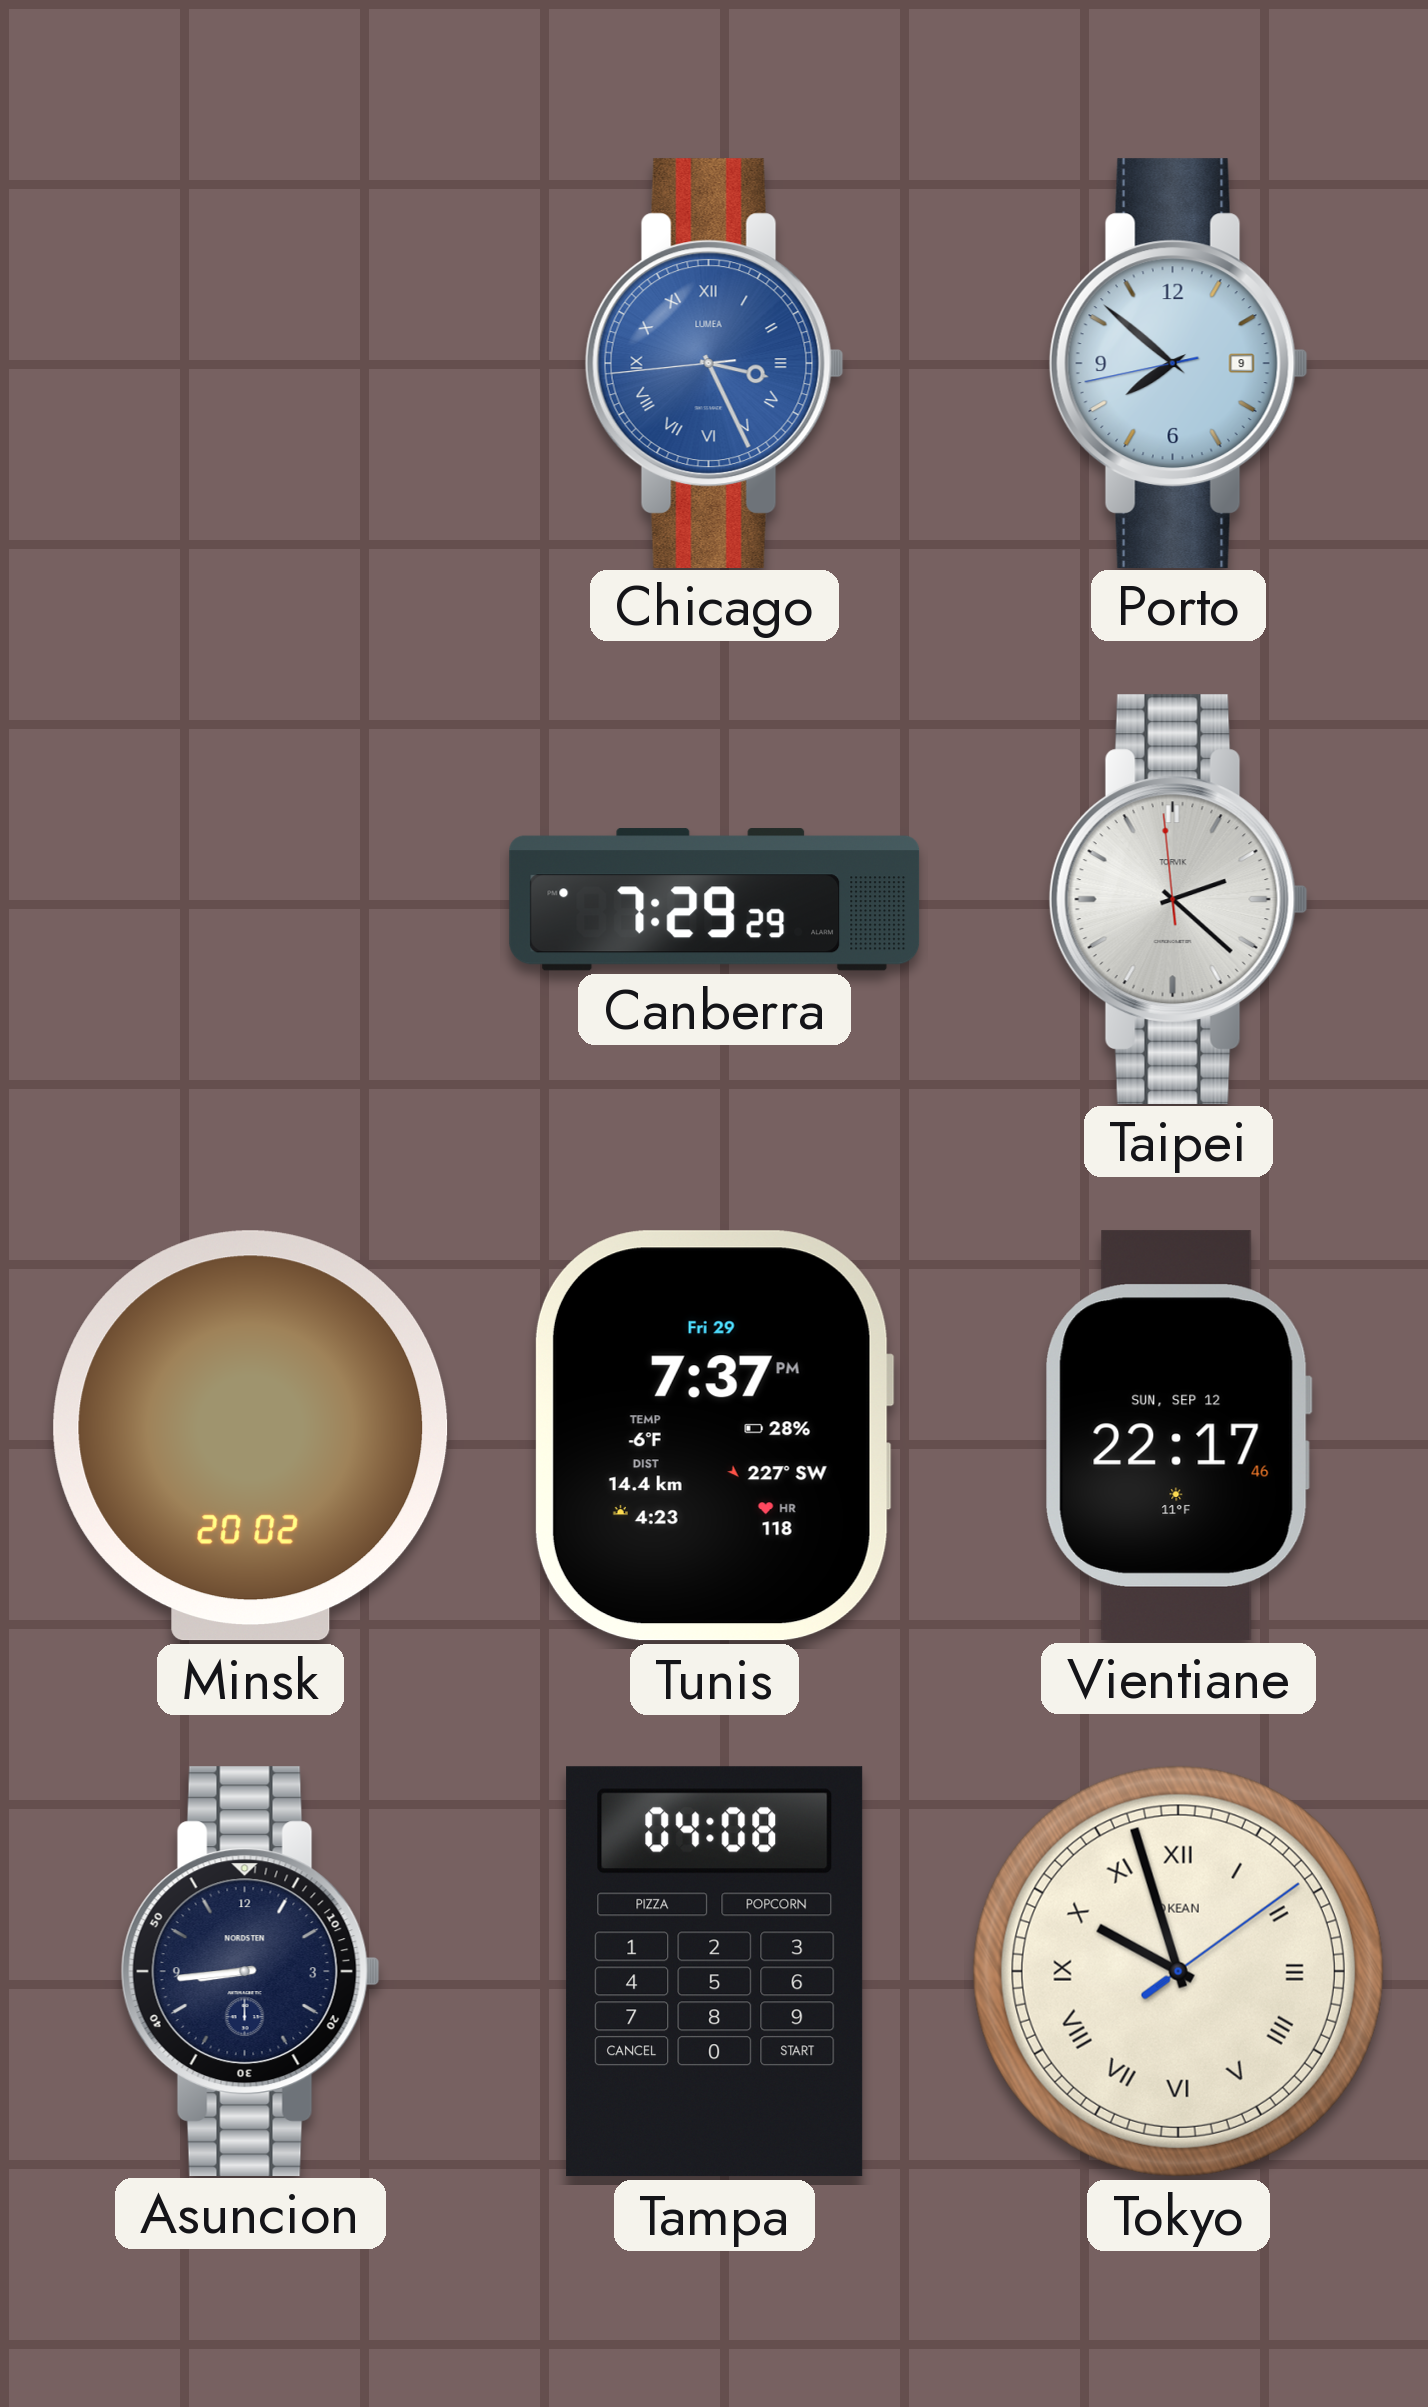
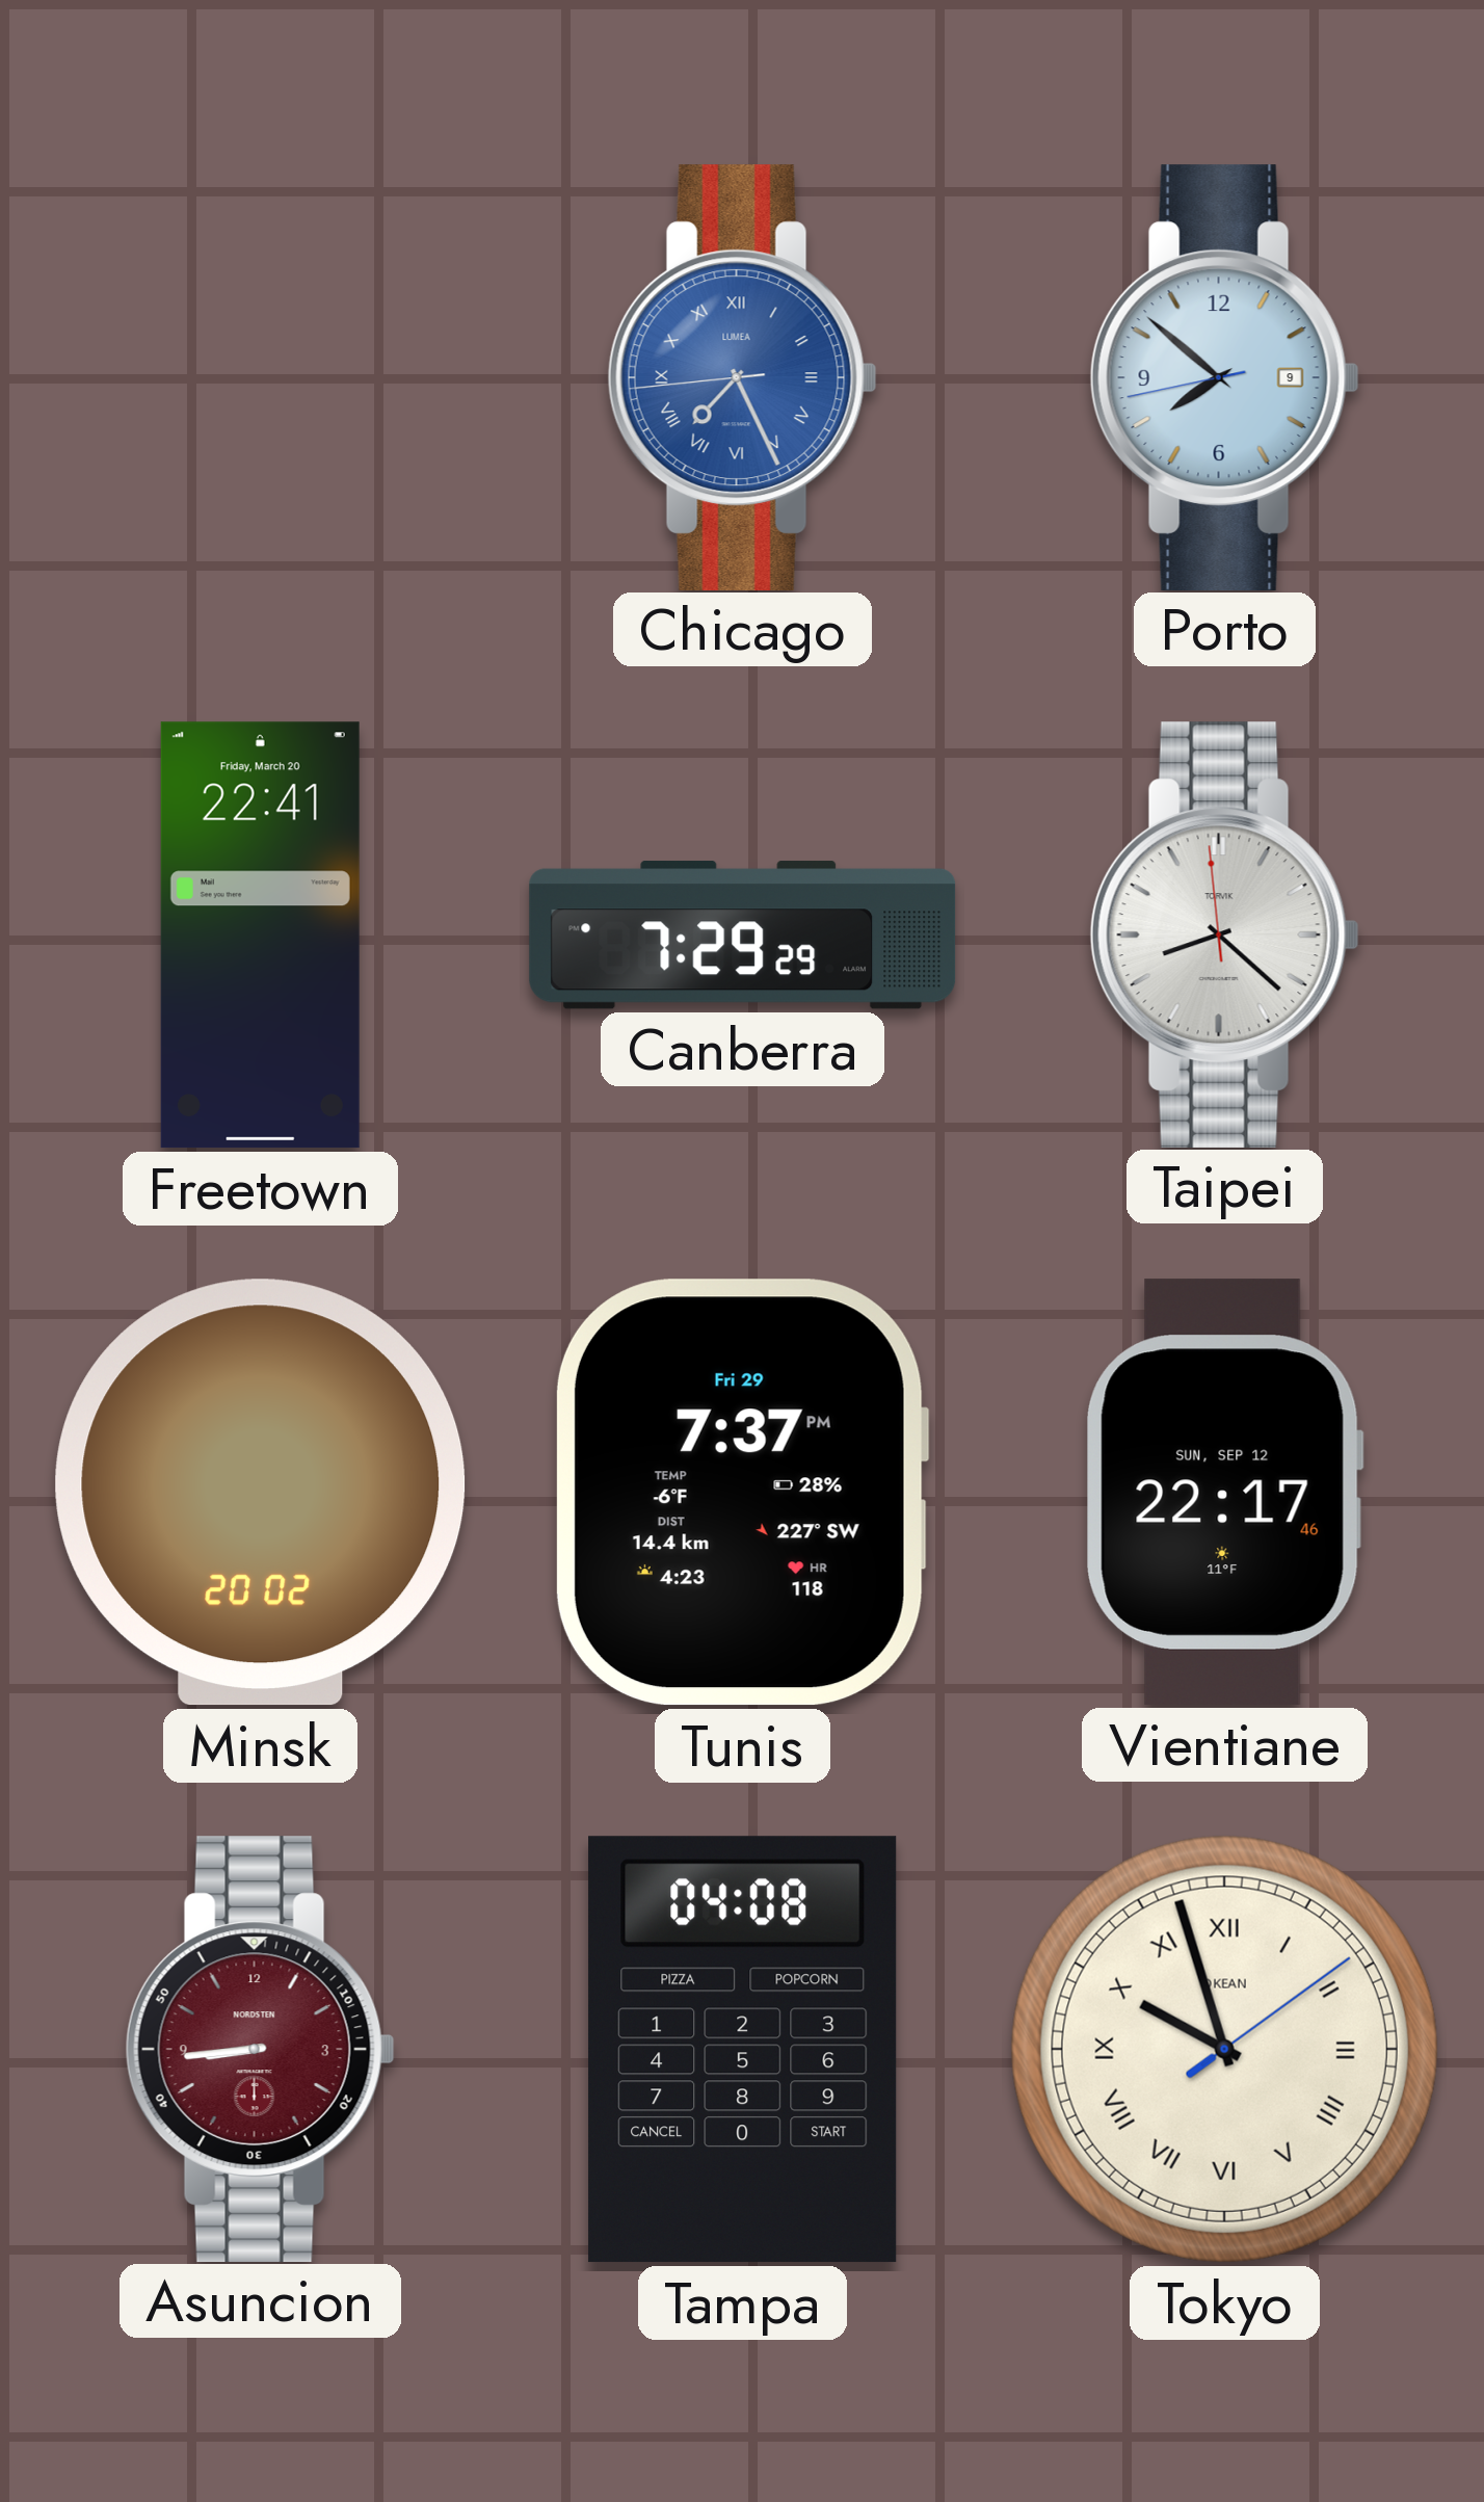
Chicago: 3:25 -> 7:25 (742, 377)
Freetown: none -> 22:41 (260, 936)
Taipei: 2:21 -> 8:21 (1224, 934)
Asuncion dial: navy -> burgundy (260, 2049)
